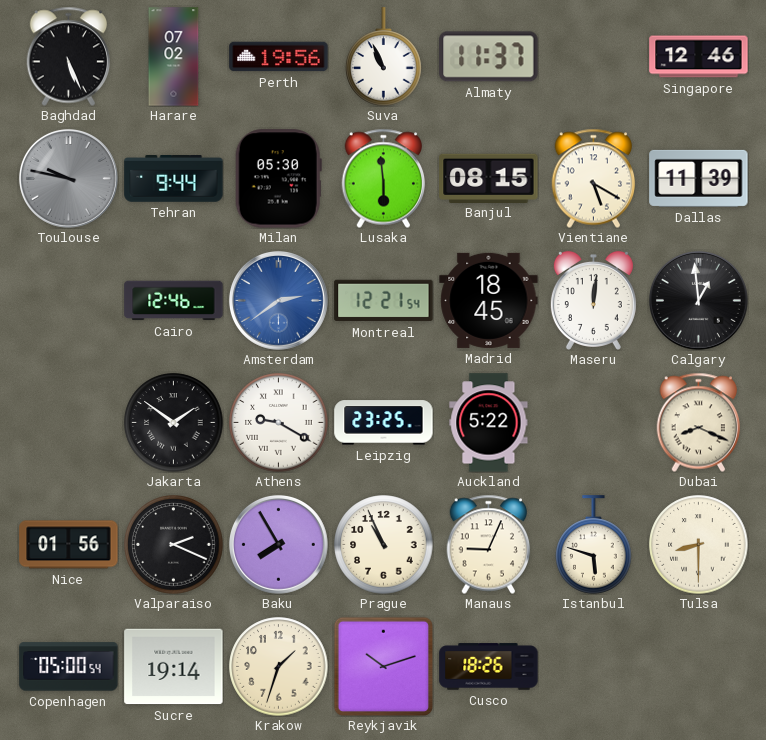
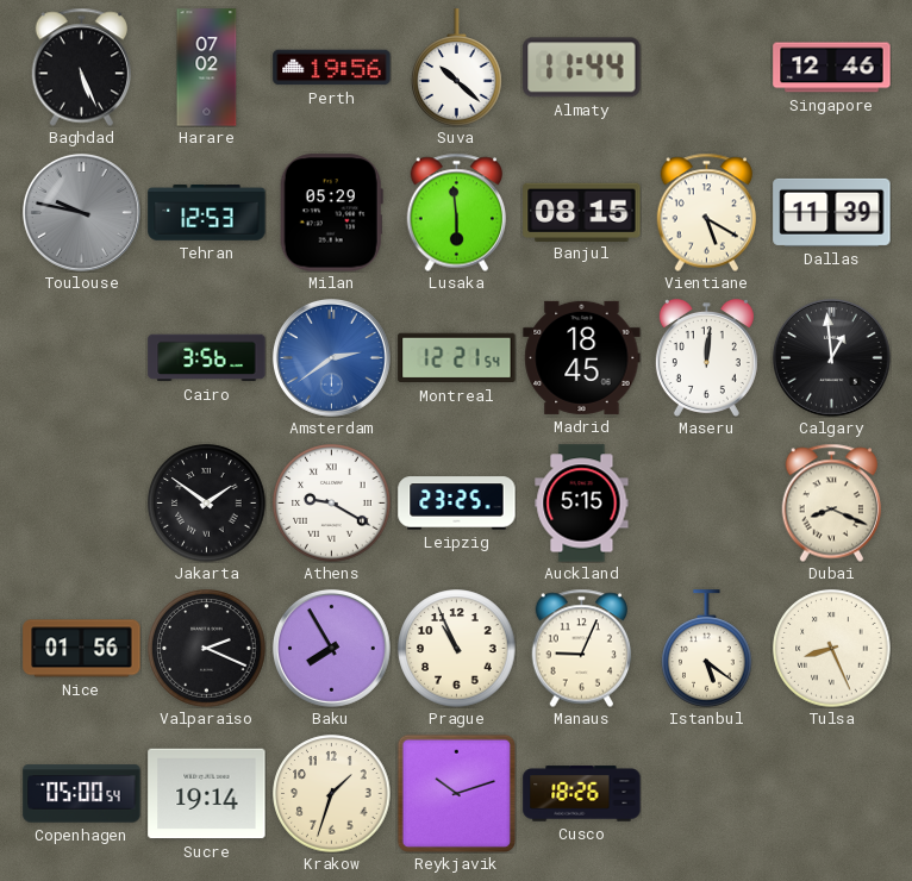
Suva: 10:56 -> 10:22 (457, 68)
Almaty: 11:37 -> 11:44 (582, 68)
Tehran: 9:44 -> 12:53 (207, 213)
Milan: 05:30 -> 05:29 (331, 213)
Cairo: 12:46 -> 3:56 (207, 358)
Auckland: 5:22 -> 5:15 (582, 504)
Istanbul: 5:48 -> 5:21 (707, 649)
Tulsa: 8:30 -> 8:26 (832, 649)
